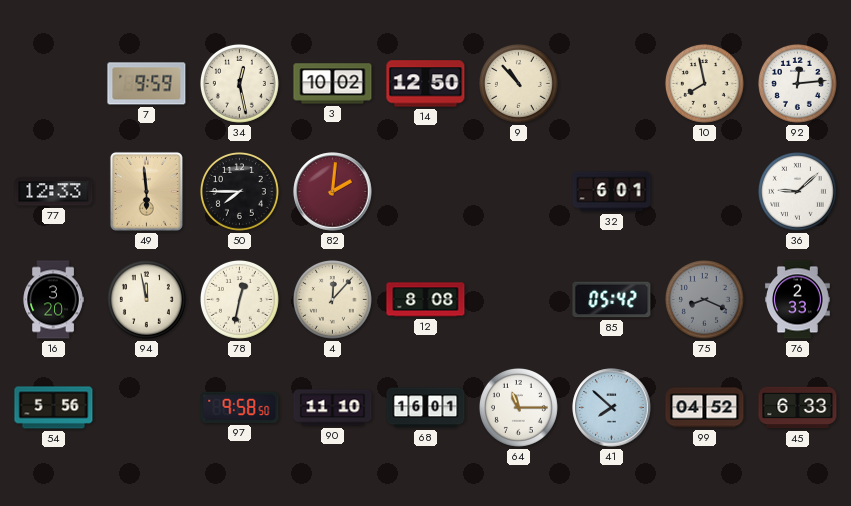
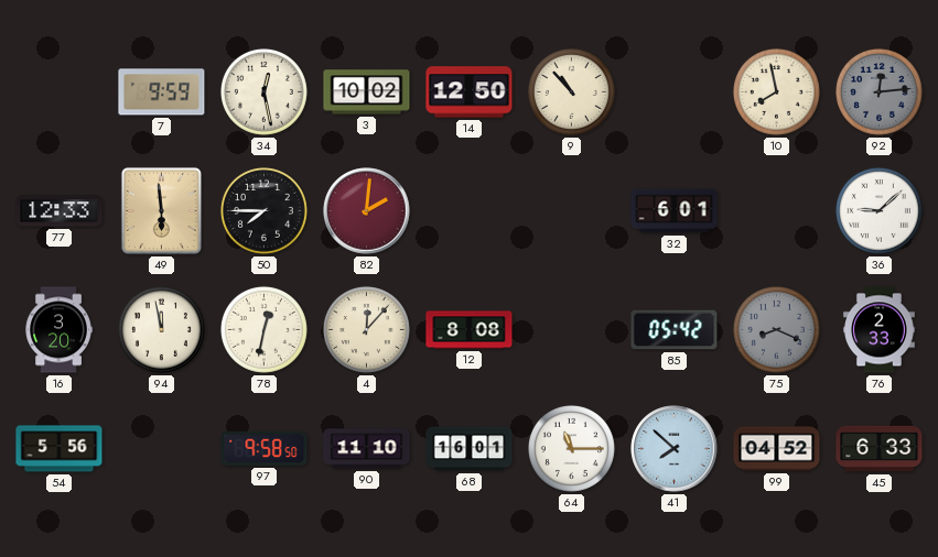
92 dial: white -> grey (878, 91)
